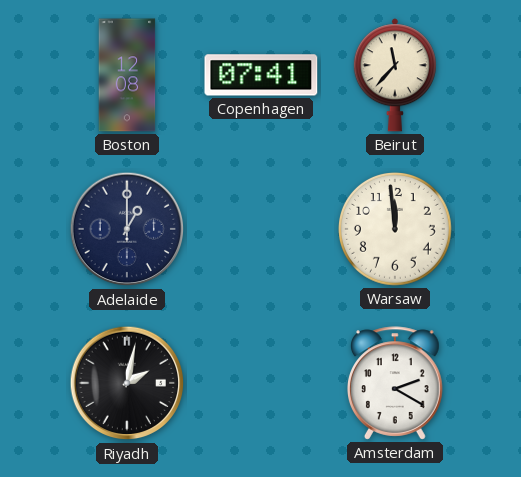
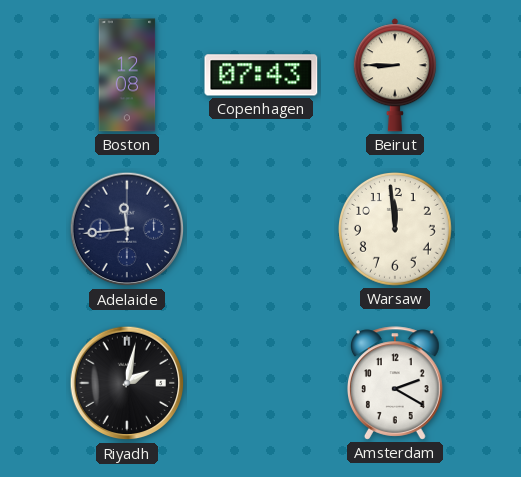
Copenhagen: 07:41 -> 07:43 (261, 75)
Beirut: 11:37 -> 8:45 (395, 75)
Adelaide: 1:00 -> 11:44 (127, 229)
